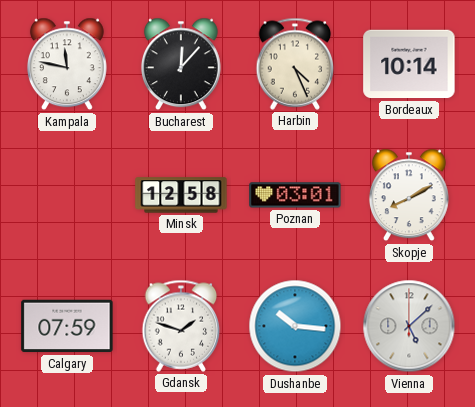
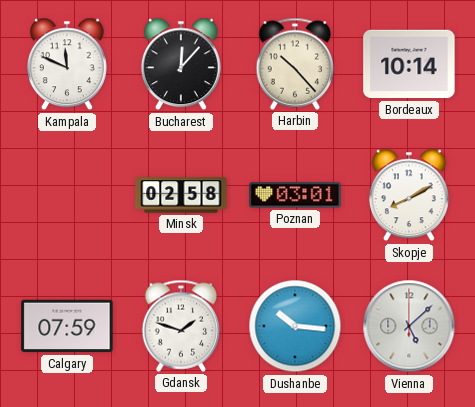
Kampala: 11:47 -> 11:49 (67, 64)
Harbin: 4:26 -> 10:23 (295, 64)
Minsk: 12:58 -> 02:58 (181, 195)
